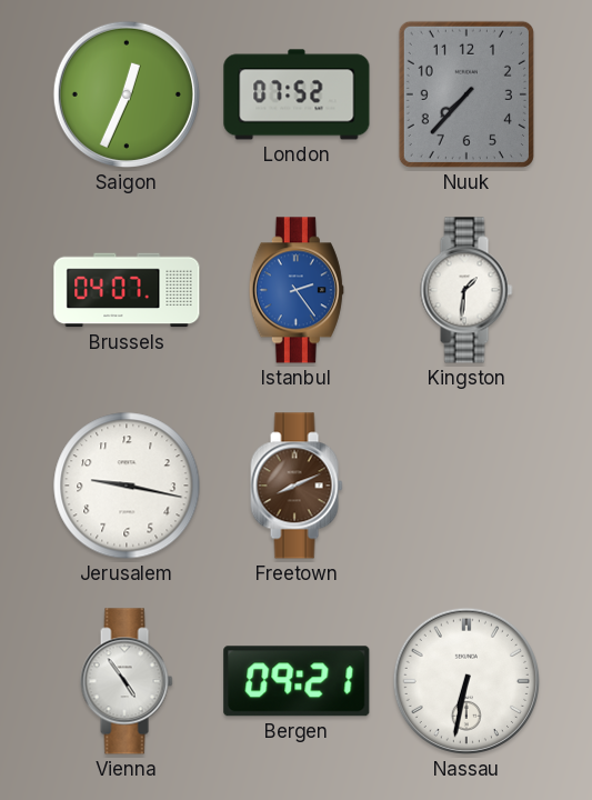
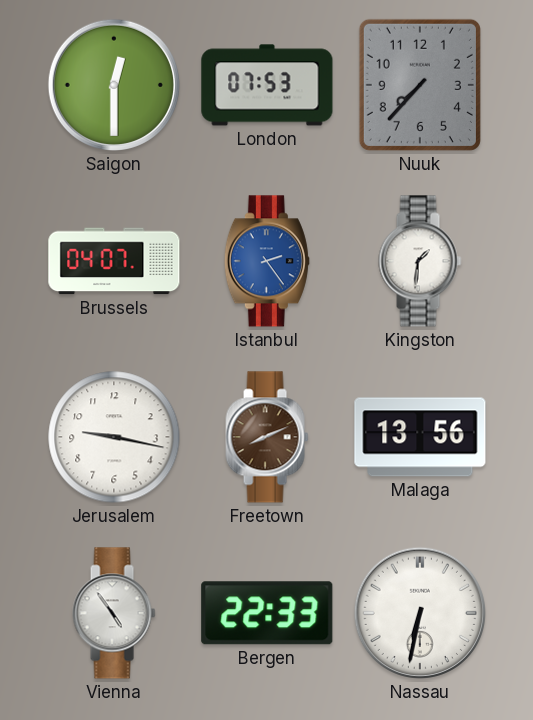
Saigon: 12:34 -> 12:30 (114, 85)
London: 07:52 -> 07:53 (267, 85)
Malaga: none -> 13:56 (420, 437)
Bergen: 09:21 -> 22:33 (267, 613)
